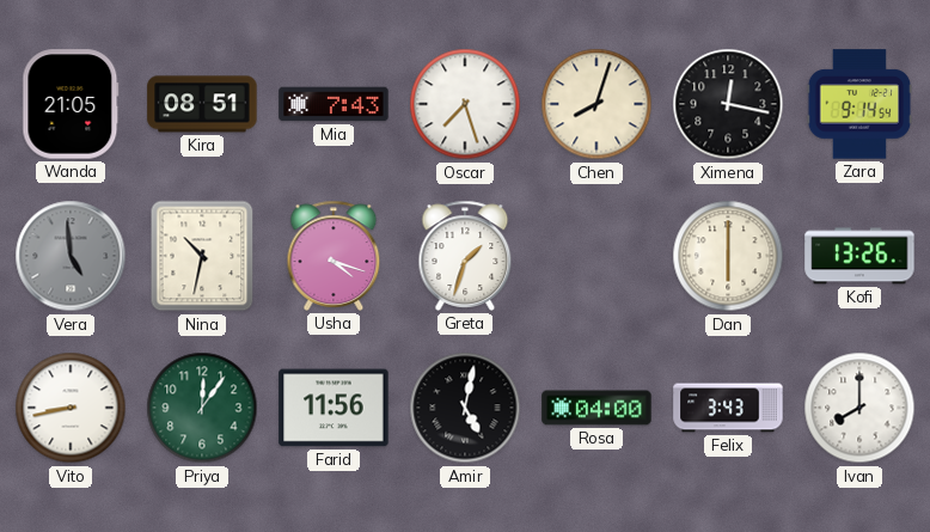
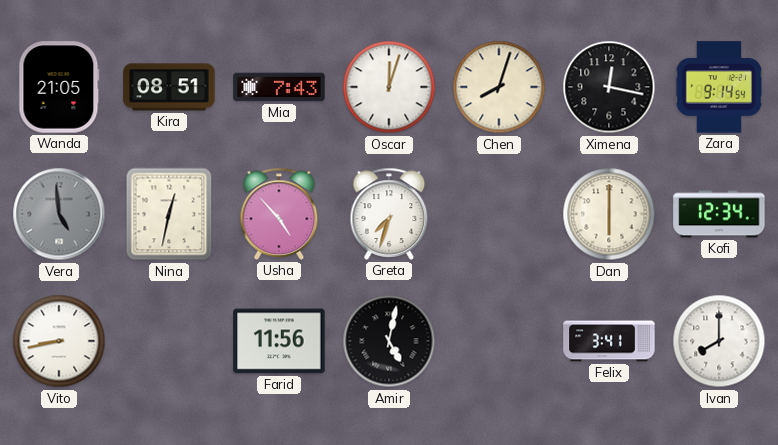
Oscar: 7:27 -> 12:03 (389, 87)
Nina: 10:32 -> 12:32 (169, 214)
Usha: 4:18 -> 4:53 (279, 214)
Greta: 1:33 -> 7:33 (389, 214)
Kofi: 13:26 -> 12:34 (719, 214)
Priya: 12:06 -> none (202, 408)
Rosa: 04:00 -> none (596, 408)
Felix: 3:43 -> 3:41 (609, 341)
